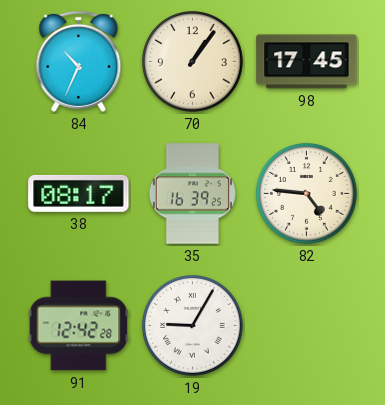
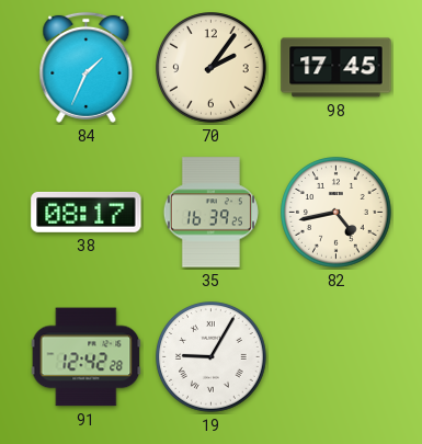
84: 10:34 -> 1:34 (87, 67)
70: 1:06 -> 2:06 (212, 68)
82: 4:46 -> 4:43 (337, 213)
